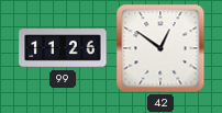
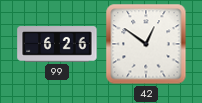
99: 11:26 -> 6:26 (57, 44)
